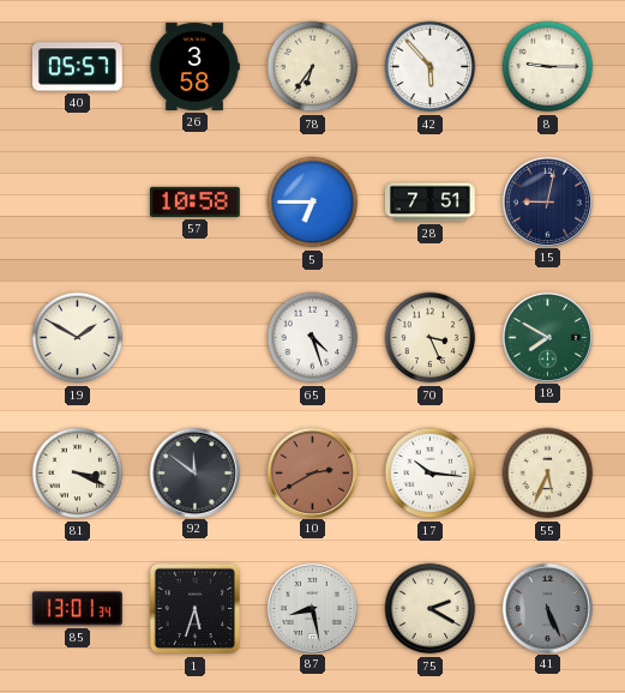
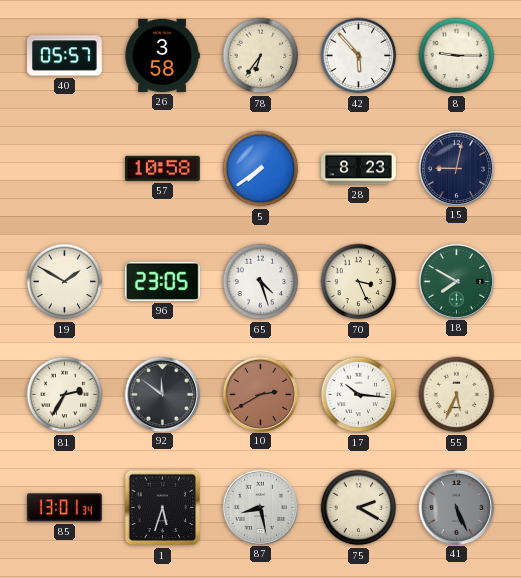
5: 6:45 -> 7:39 (261, 169)
28: 7:51 -> 8:23 (359, 169)
96: none -> 23:05 (162, 281)
81: 3:19 -> 2:35 (65, 395)
